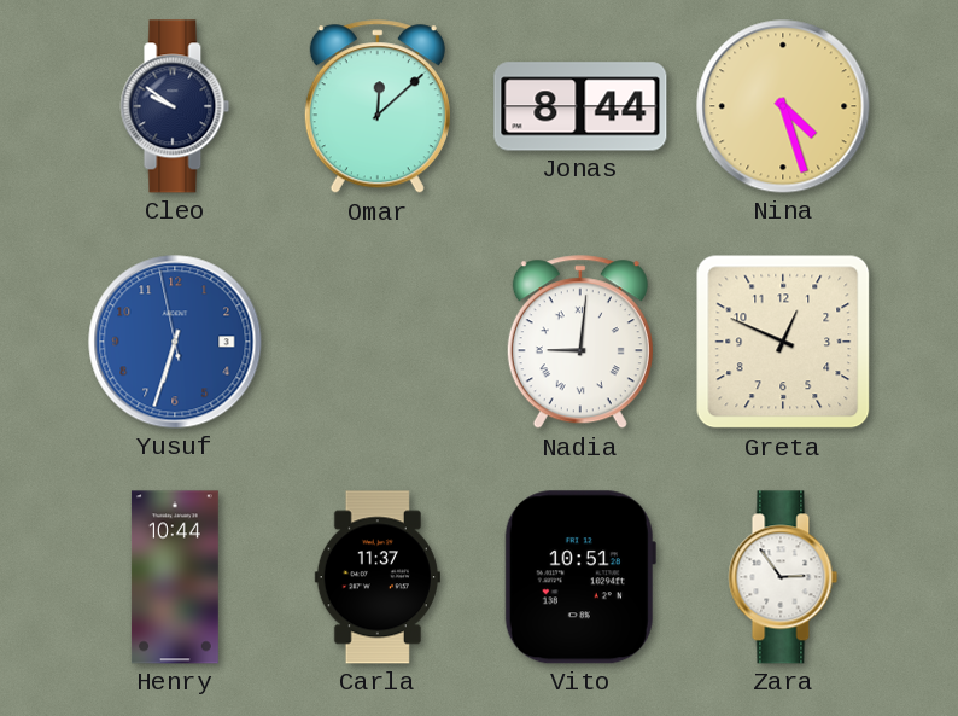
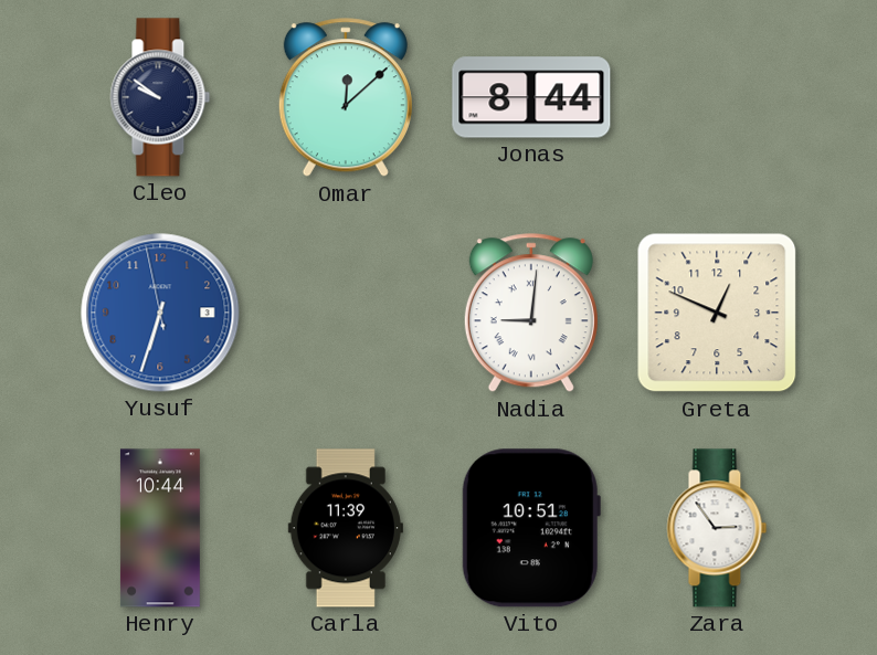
Nina: 4:27 -> none (783, 106)
Carla: 11:37 -> 11:39 (346, 528)
